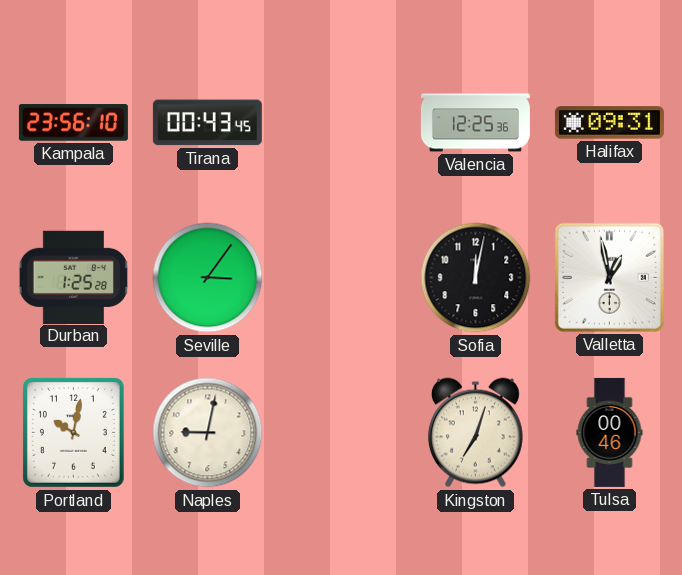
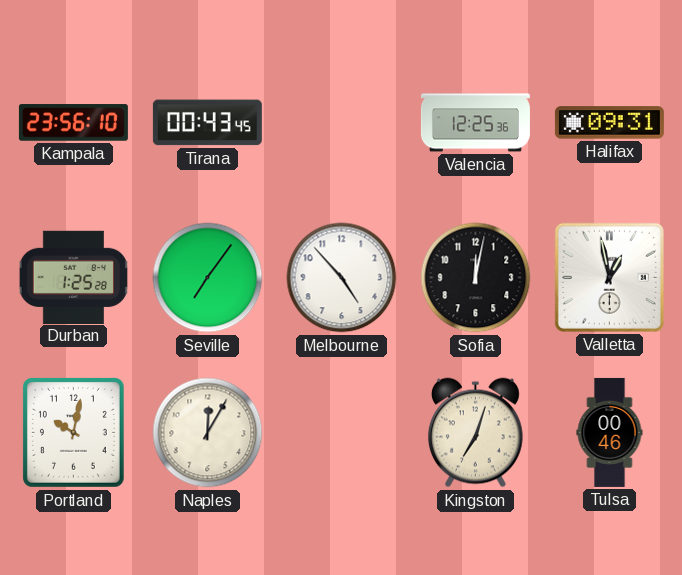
Seville: 3:06 -> 7:06 (208, 278)
Melbourne: none -> 4:53 (342, 278)
Naples: 9:02 -> 12:05 (208, 433)
